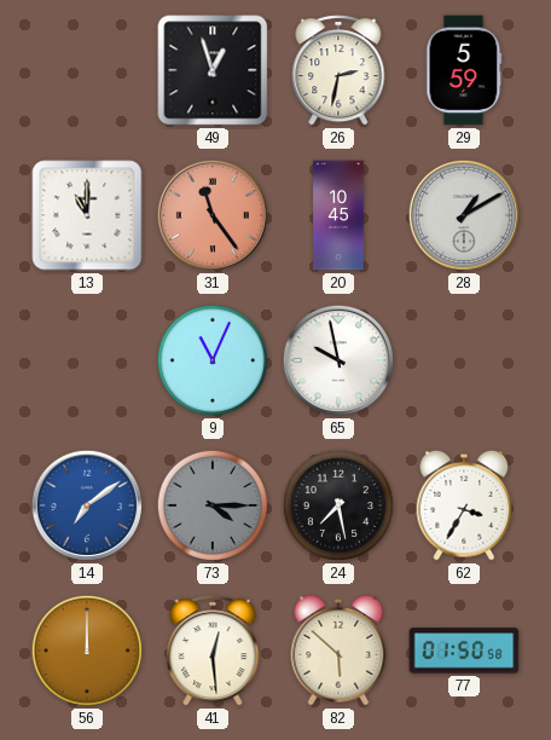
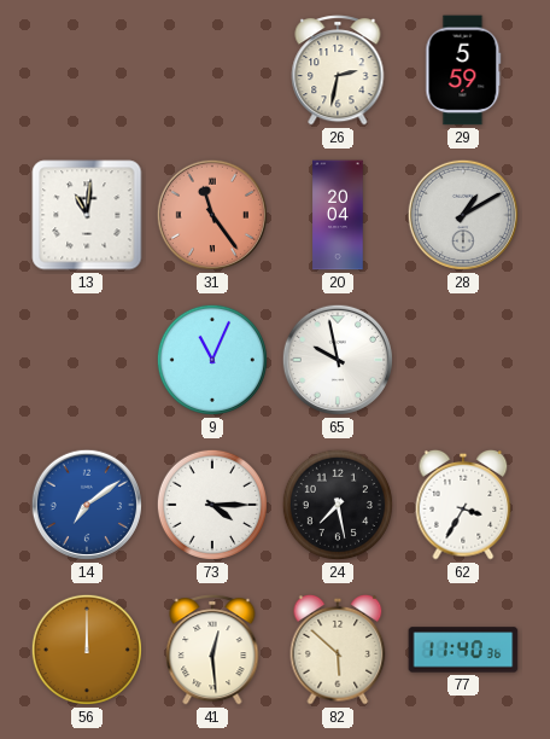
49: 12:57 -> none (213, 70)
13: 11:00 -> 11:01 (87, 215)
20: 10:45 -> 20:04 (338, 215)
73 dial: grey -> white (212, 505)
77: 01:50 -> 11:40 (463, 650)
